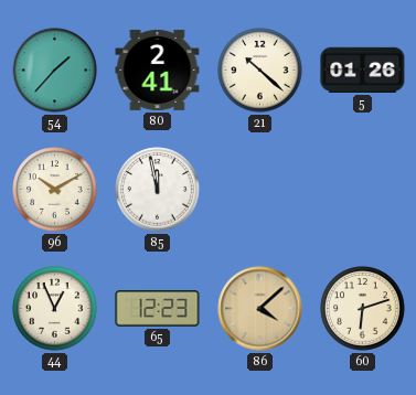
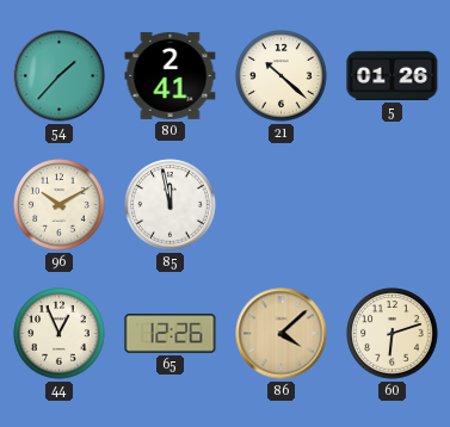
65: 12:23 -> 12:26 (171, 334)
